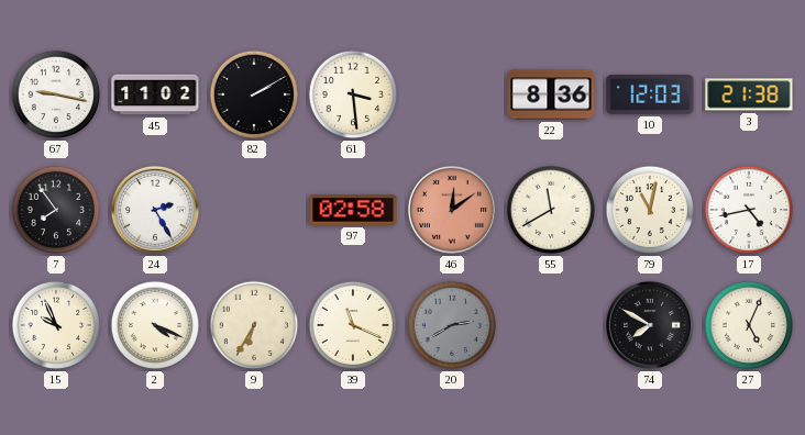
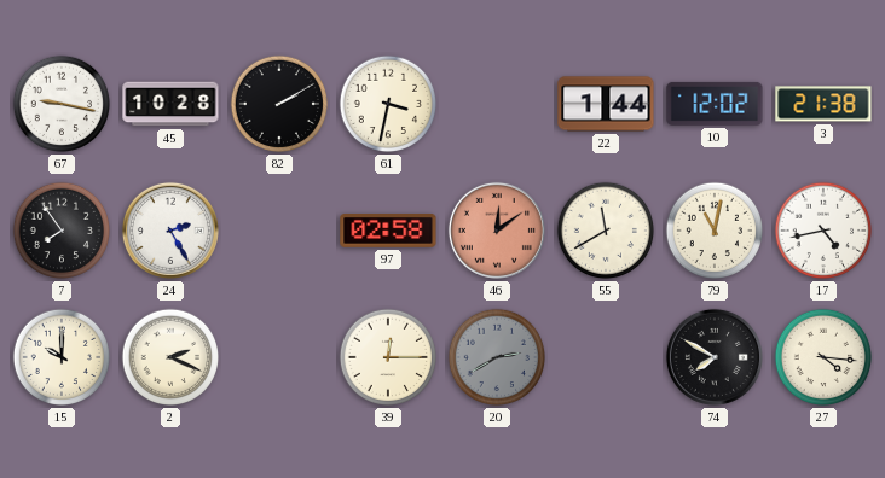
45: 11:02 -> 10:28 (170, 104)
61: 3:29 -> 3:32 (388, 104)
22: 8:36 -> 1:44 (606, 104)
10: 12:03 -> 12:02 (715, 104)
15: 9:56 -> 10:00 (62, 357)
2: 4:19 -> 2:19 (170, 357)
9: 6:35 -> none (254, 325)
39: 11:19 -> 12:15 (388, 357)
27: 5:04 -> 4:16 (823, 357)
